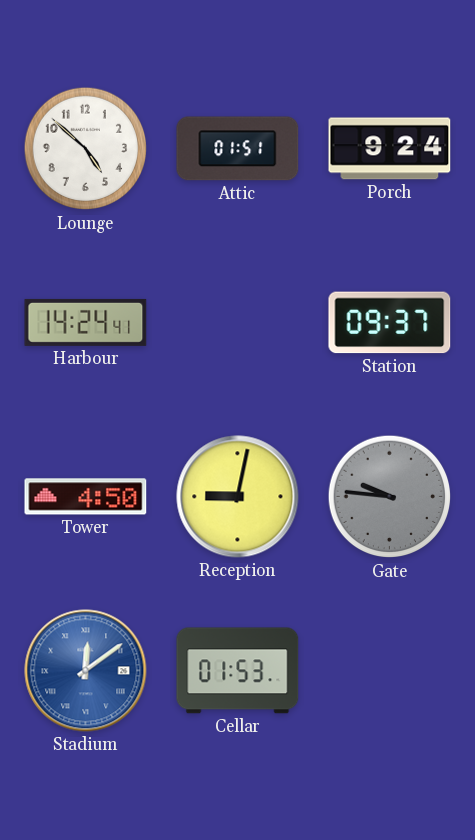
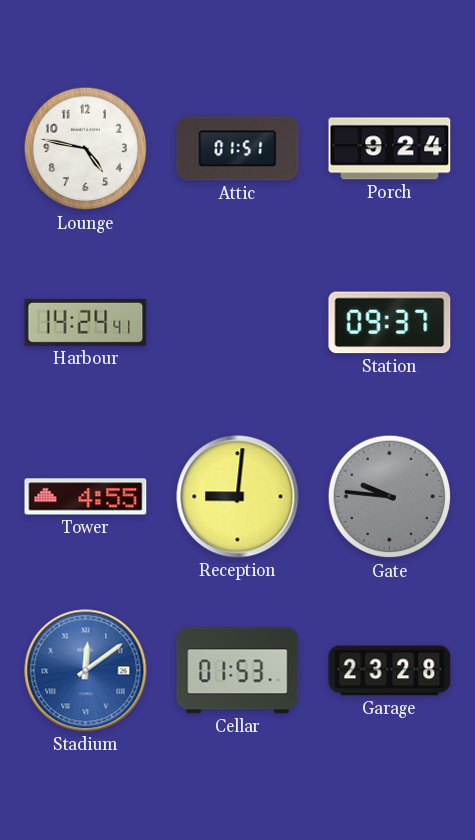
Lounge: 4:52 -> 4:47 (86, 149)
Tower: 4:50 -> 4:55 (86, 497)
Reception: 9:02 -> 9:01 (238, 497)
Garage: none -> 23:28 (390, 671)
